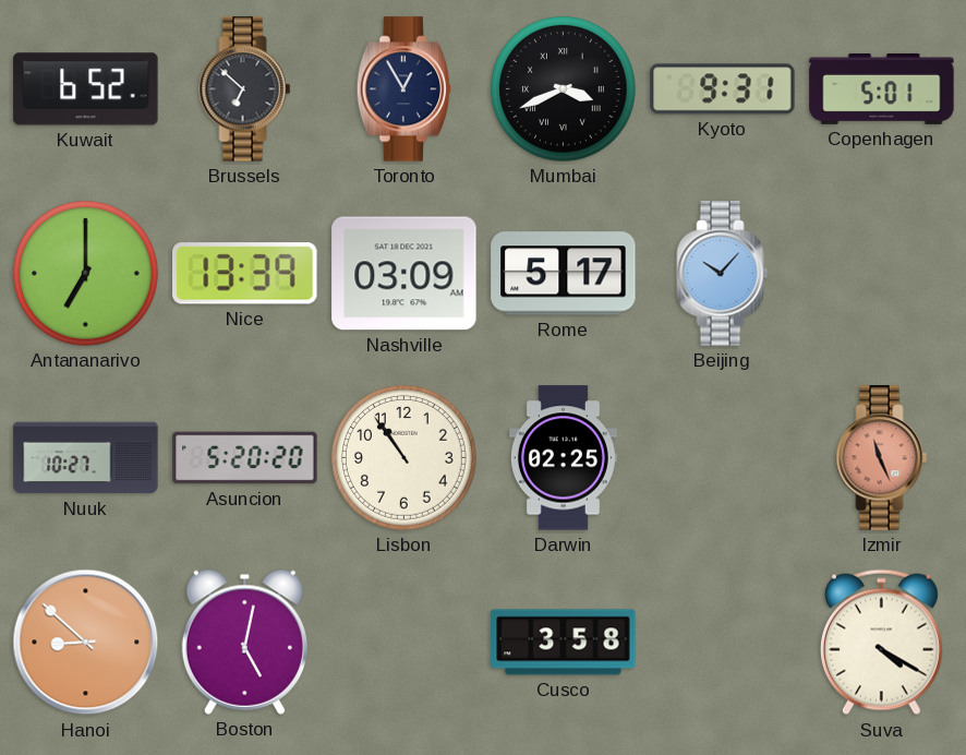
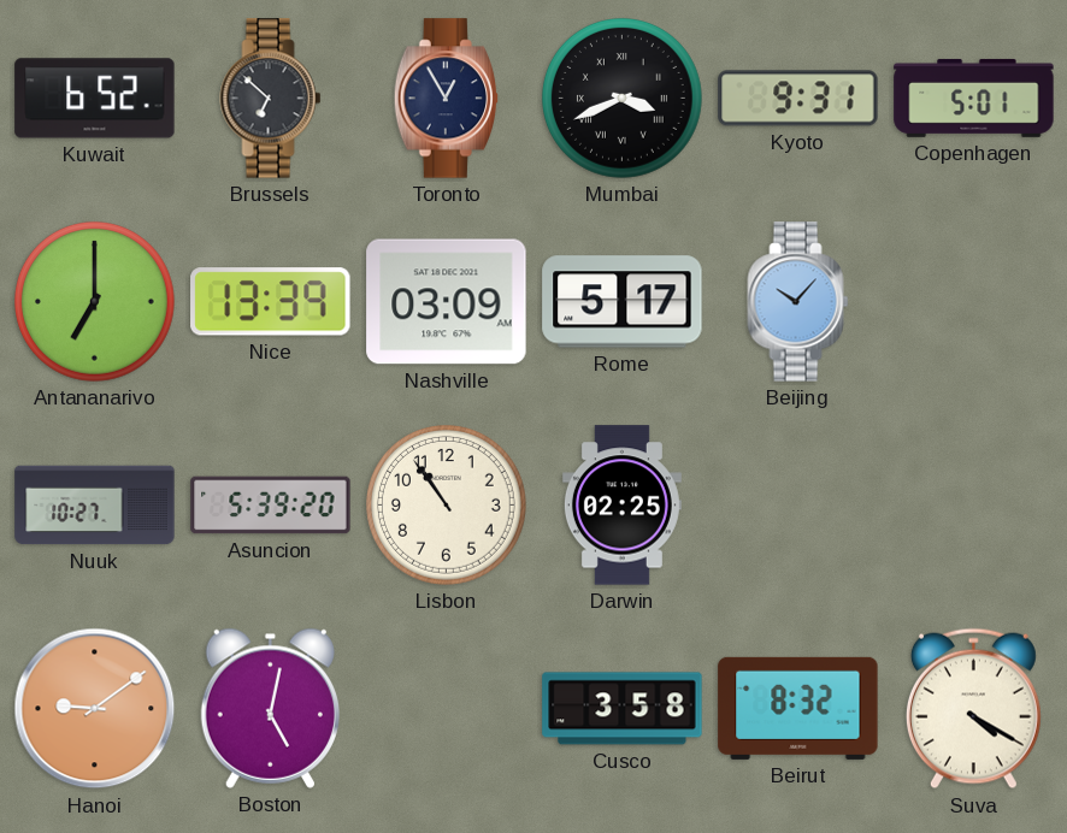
Asuncion: 5:20 -> 5:39 (271, 506)
Izmir: 11:26 -> none (882, 458)
Hanoi: 8:52 -> 9:09 (95, 709)
Beirut: none -> 8:32 (798, 708)
